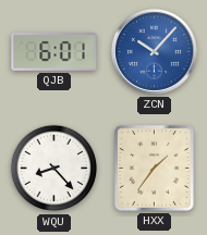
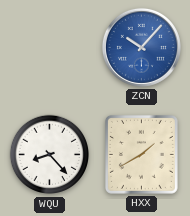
QJB: 6:01 -> none (54, 52)
HXX: 1:36 -> 1:40 (141, 154)
